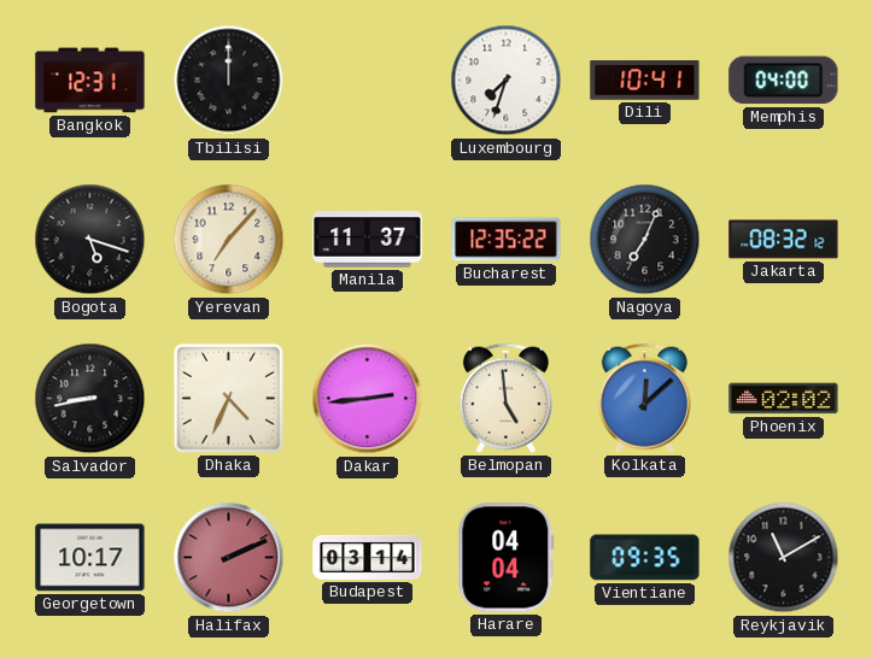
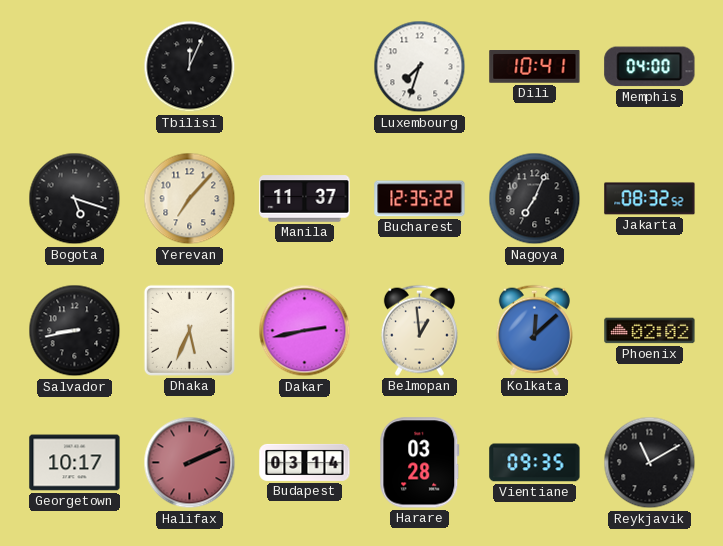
Bangkok: 12:31 -> none (90, 81)
Tbilisi: 12:00 -> 12:04 (190, 67)
Jakarta: 08:32:12 -> 08:32:52 (650, 199)
Dhaka: 4:34 -> 5:34 (189, 330)
Dakar: 2:44 -> 2:43 (305, 331)
Belmopan: 4:59 -> 12:59 (419, 330)
Harare: 04:04 -> 03:28 (420, 463)
